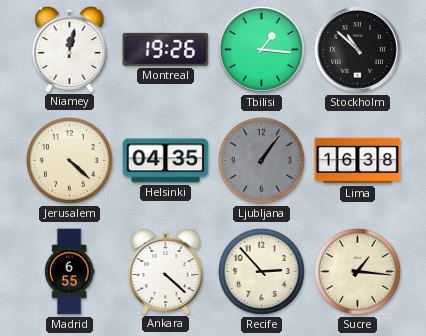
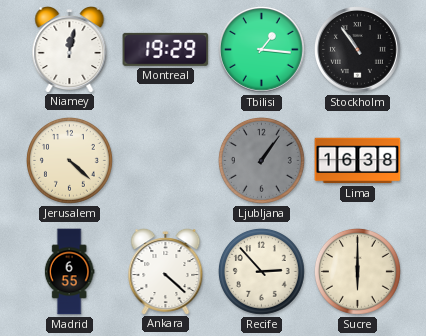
Montreal: 19:26 -> 19:29 (166, 49)
Stockholm: 10:52 -> 10:54 (358, 50)
Helsinki: 04:35 -> none (166, 161)
Sucre: 1:16 -> 6:00 (357, 271)
